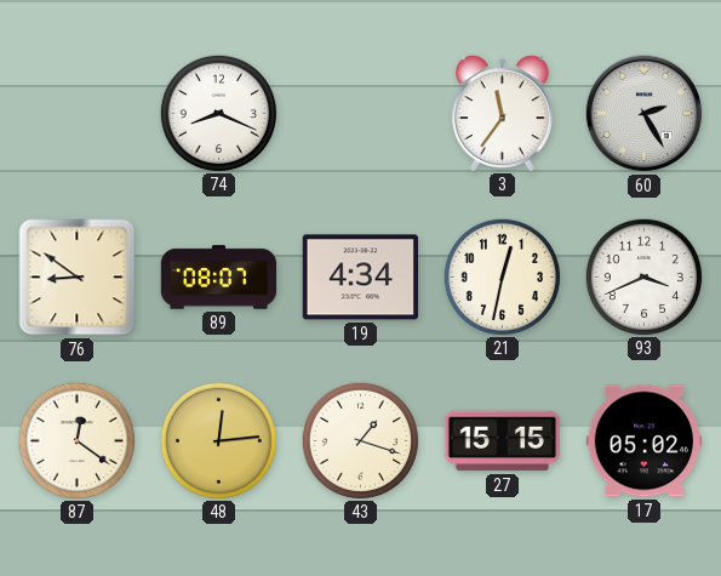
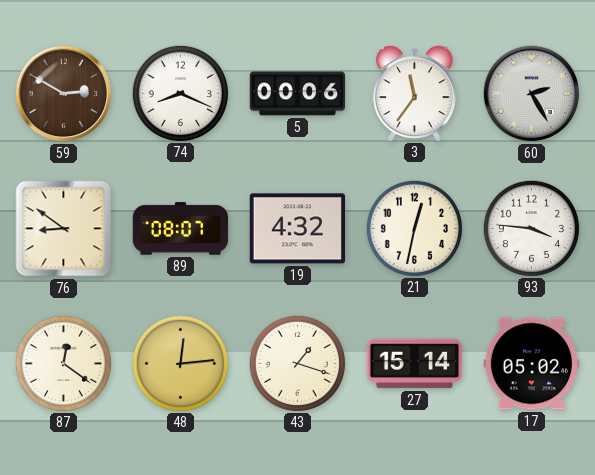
59: none -> 2:50 (64, 94)
5: none -> 00:06 (298, 94)
19: 4:34 -> 4:32 (297, 229)
93: 3:41 -> 3:46 (531, 228)
27: 15:15 -> 15:14 (415, 364)
